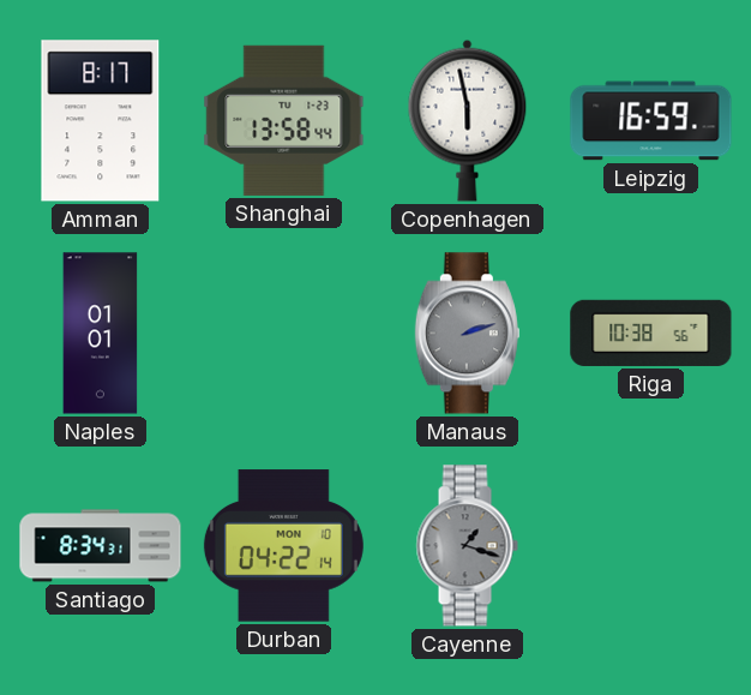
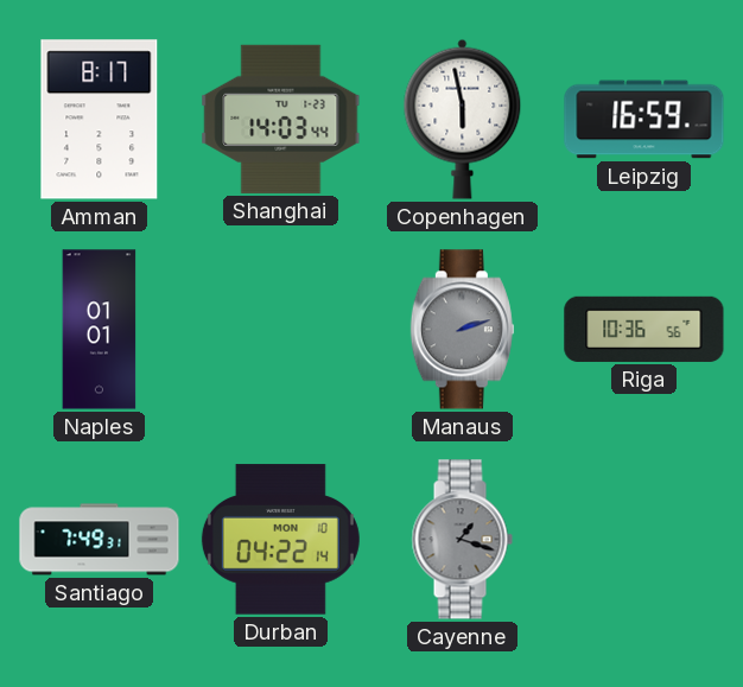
Shanghai: 13:58 -> 14:03 (281, 119)
Riga: 10:38 -> 10:36 (644, 329)
Santiago: 8:34 -> 7:49 (100, 540)
